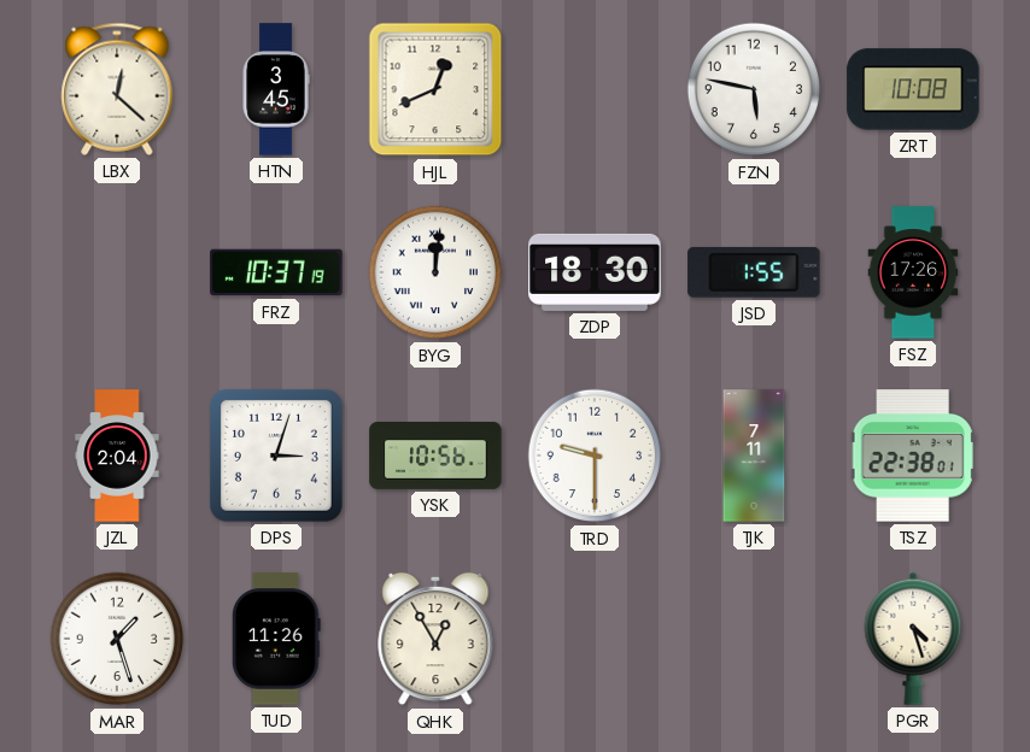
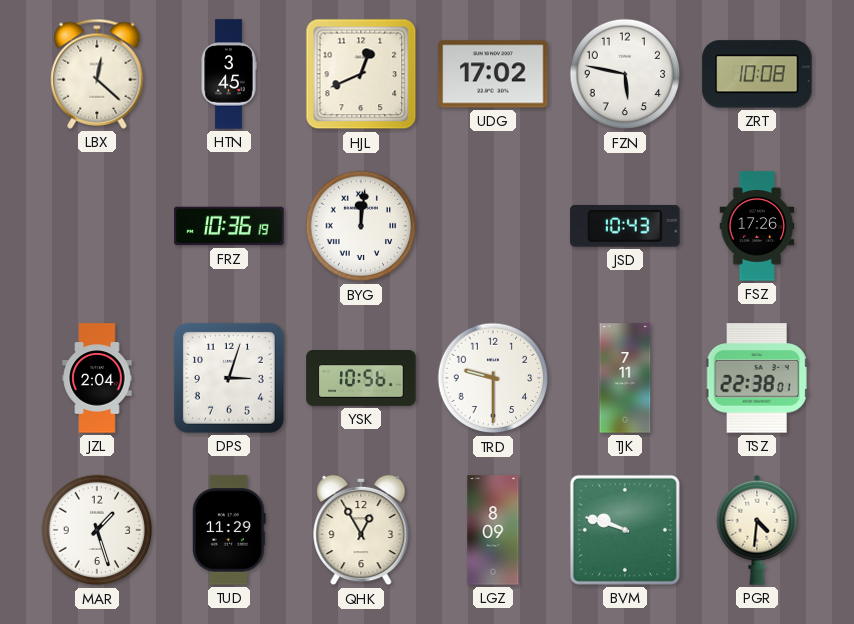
UDG: none -> 17:02 (493, 74)
FRZ: 10:37 -> 10:36 (229, 226)
ZDP: 18:30 -> none (595, 272)
JSD: 1:55 -> 10:43 (625, 226)
TUD: 11:26 -> 11:29 (230, 530)
LGZ: none -> 8:09 (493, 530)
BVM: none -> 9:48 (625, 530)
PGR: 4:27 -> 4:31 (757, 530)
